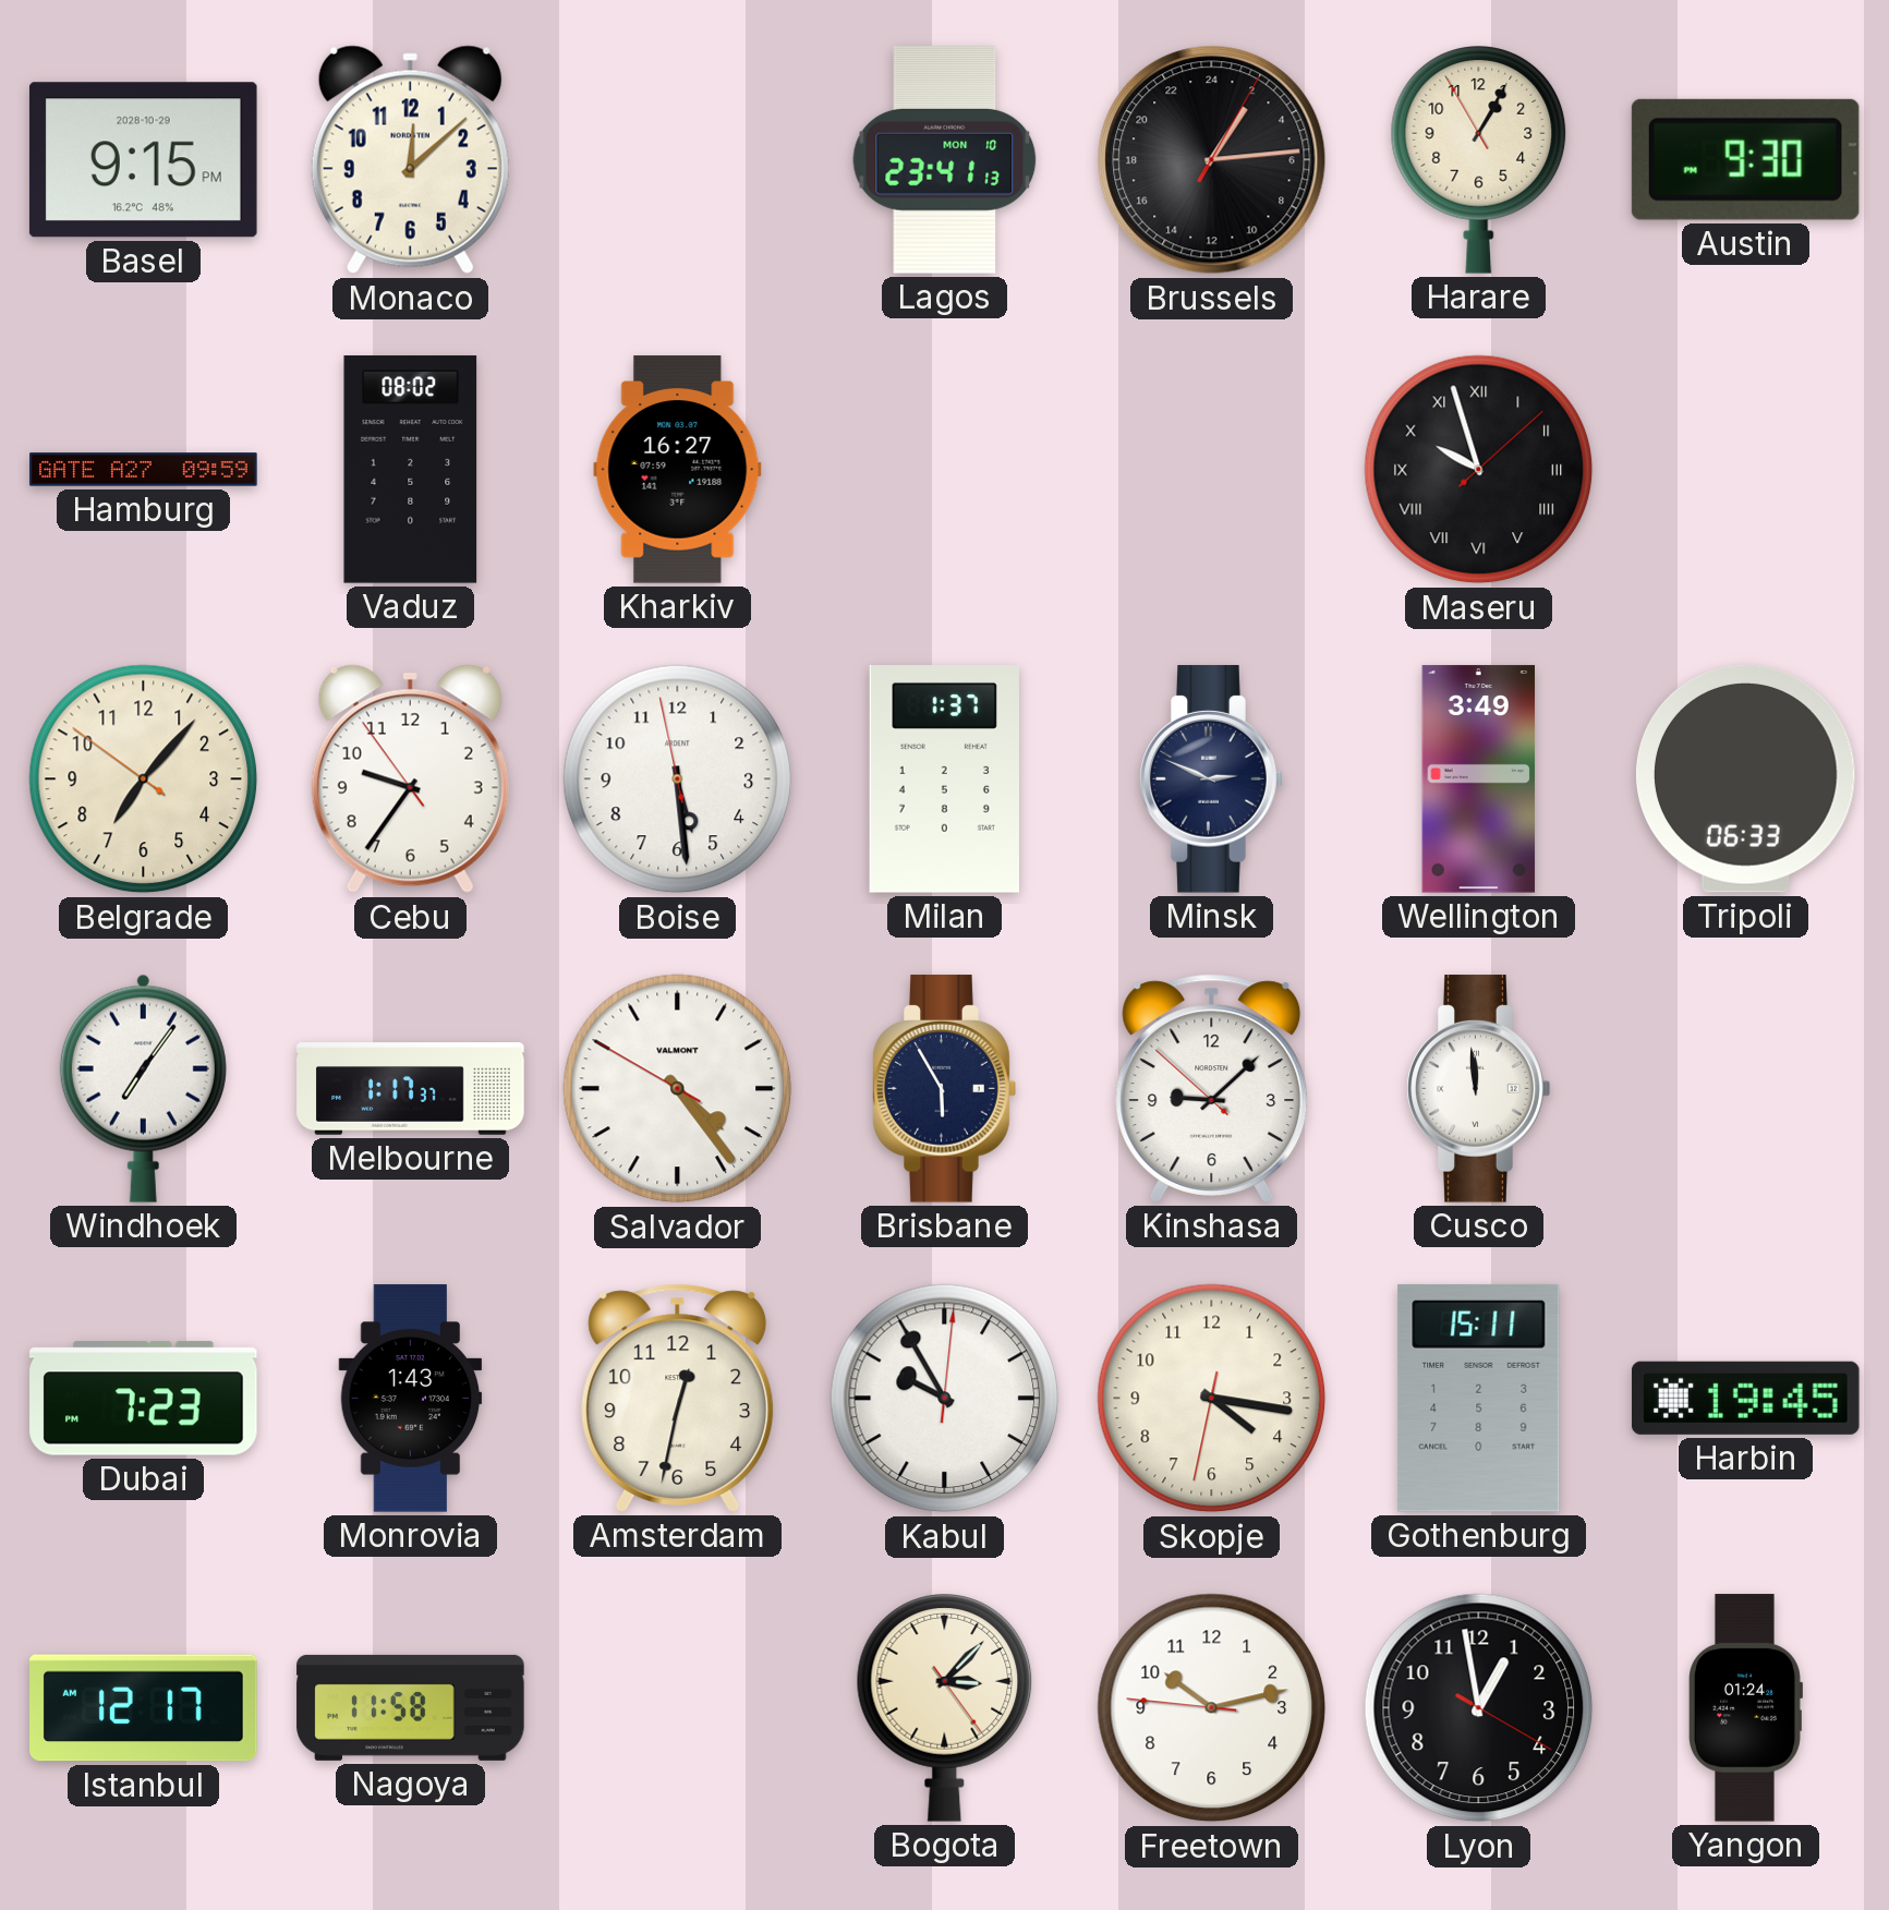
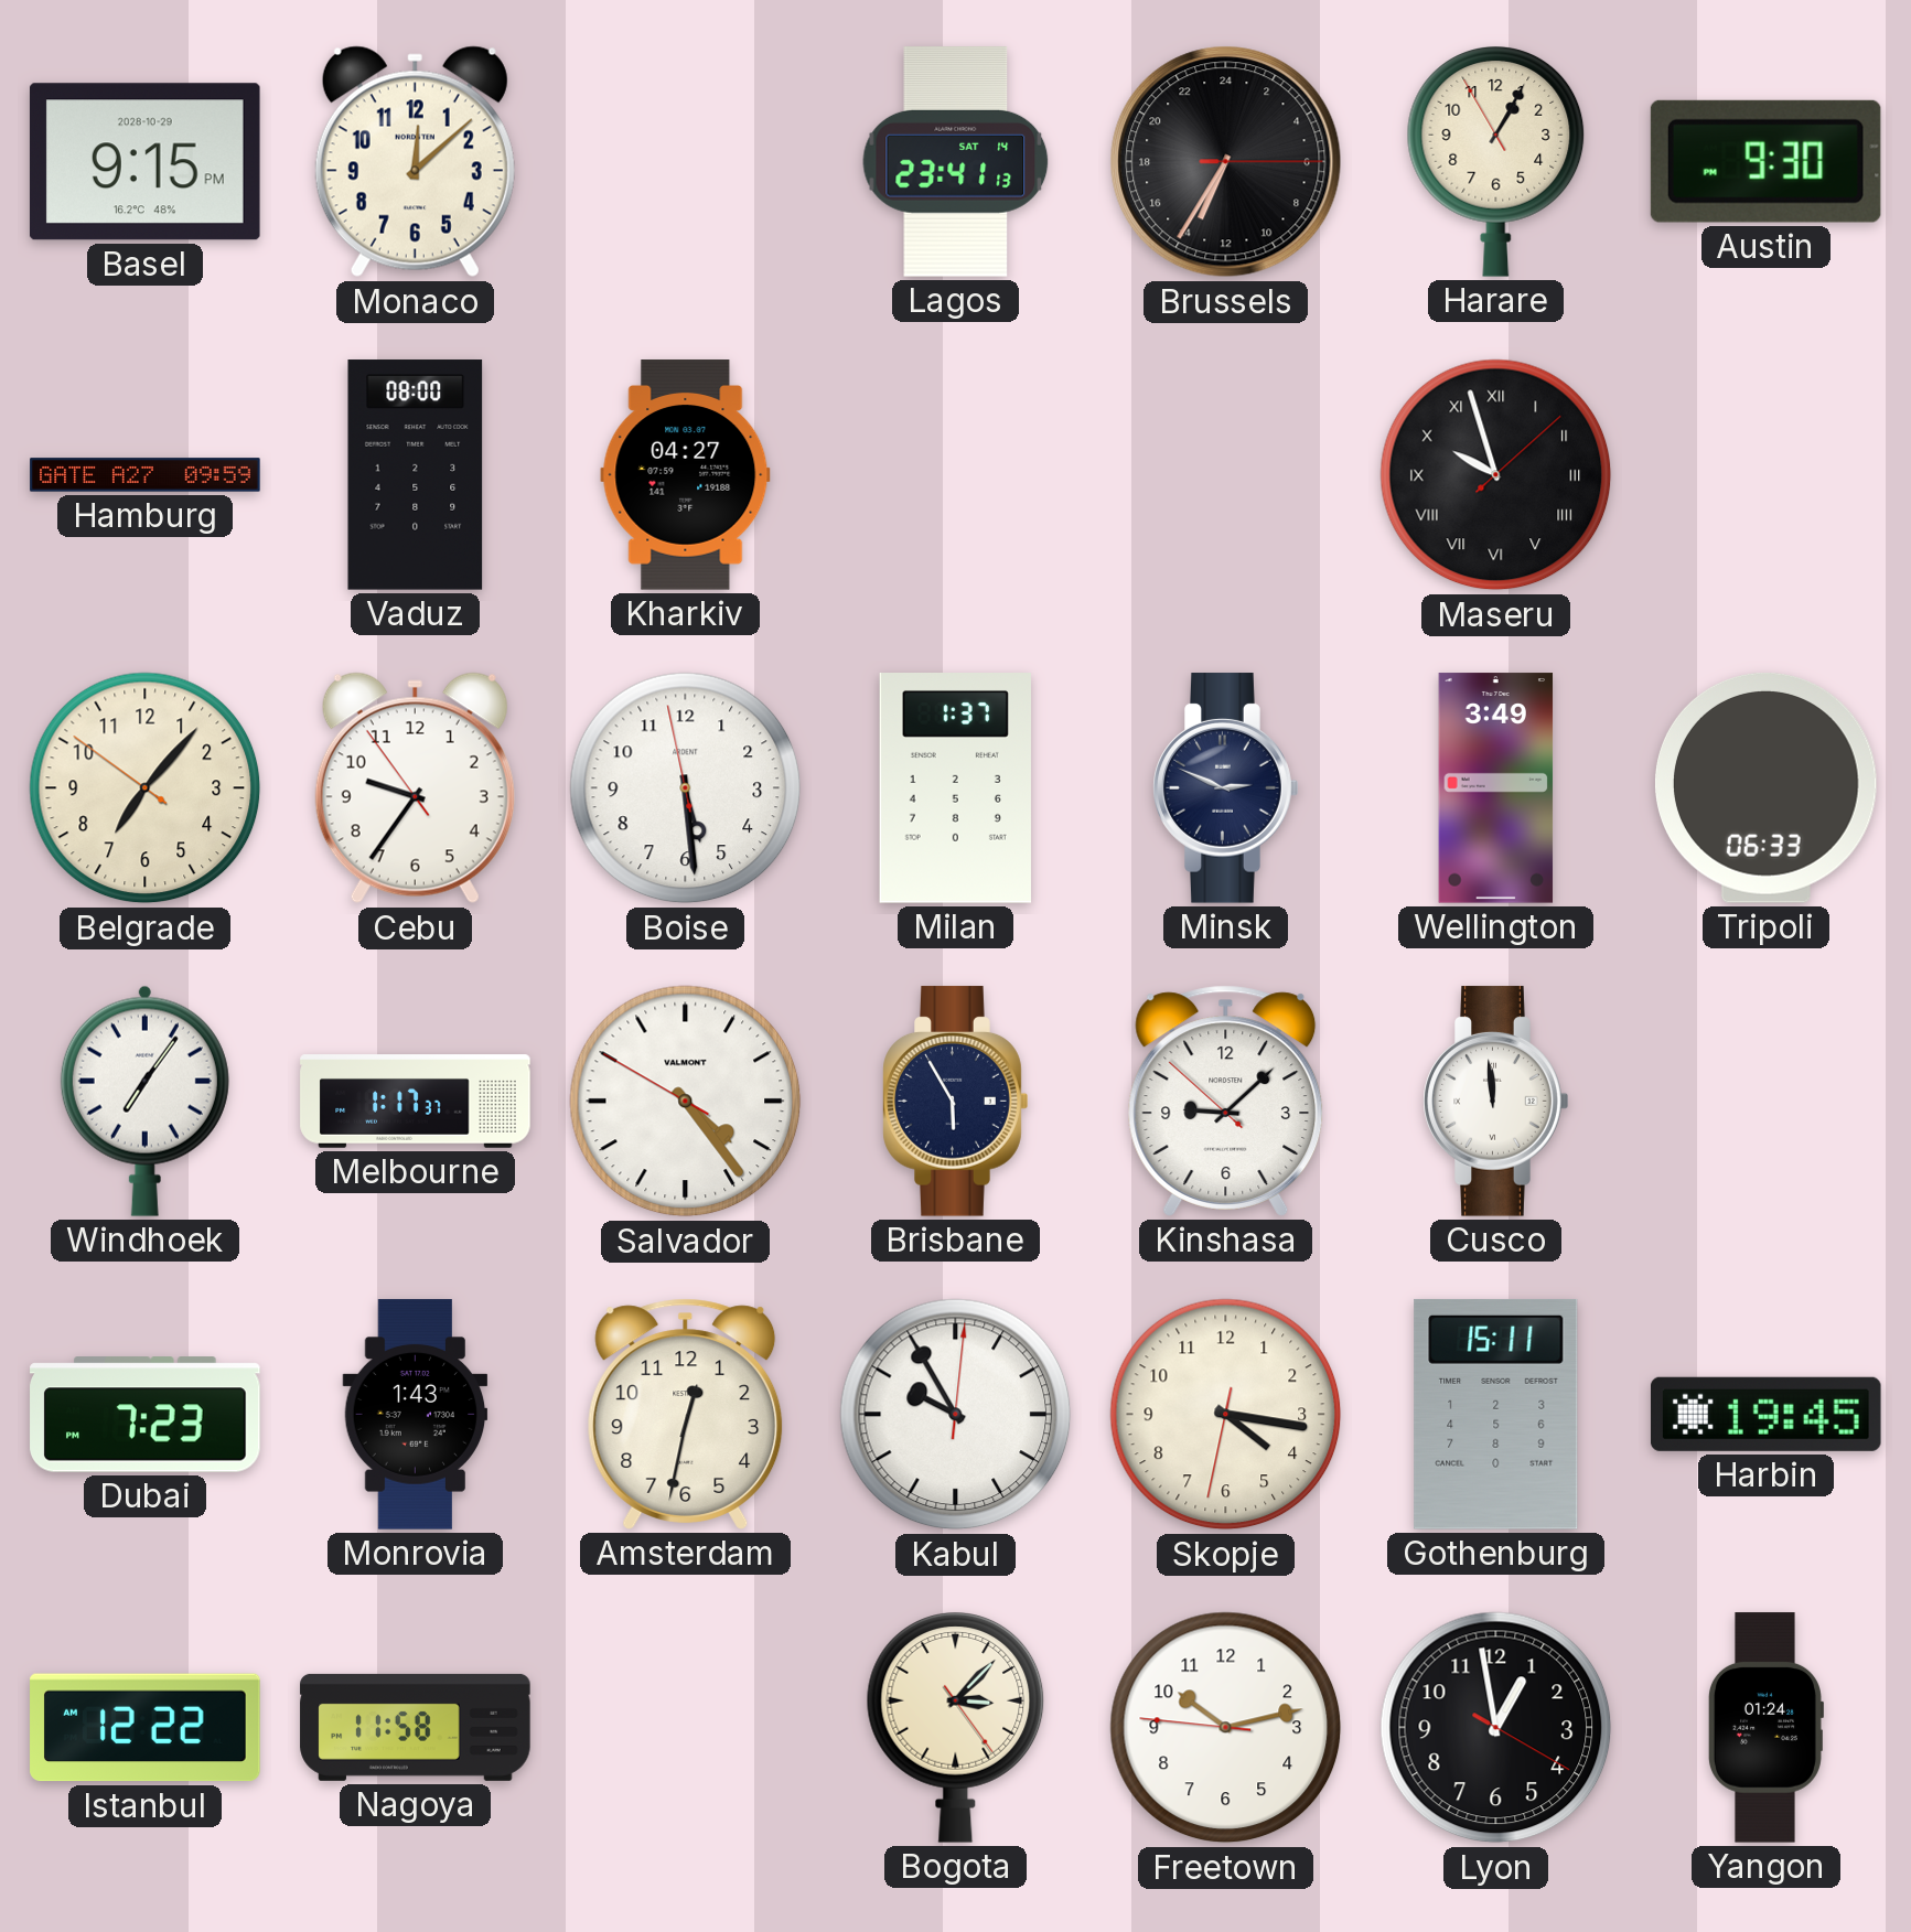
Lagos date: MON 10 -> SAT 14 (956, 162)
Brussels: 2:14 -> 13:35 (1226, 162)
Vaduz: 08:02 -> 08:00 (416, 475)
Kharkiv: 16:27 -> 04:27 (686, 475)
Istanbul: 12:17 -> 12:22 (146, 1728)
